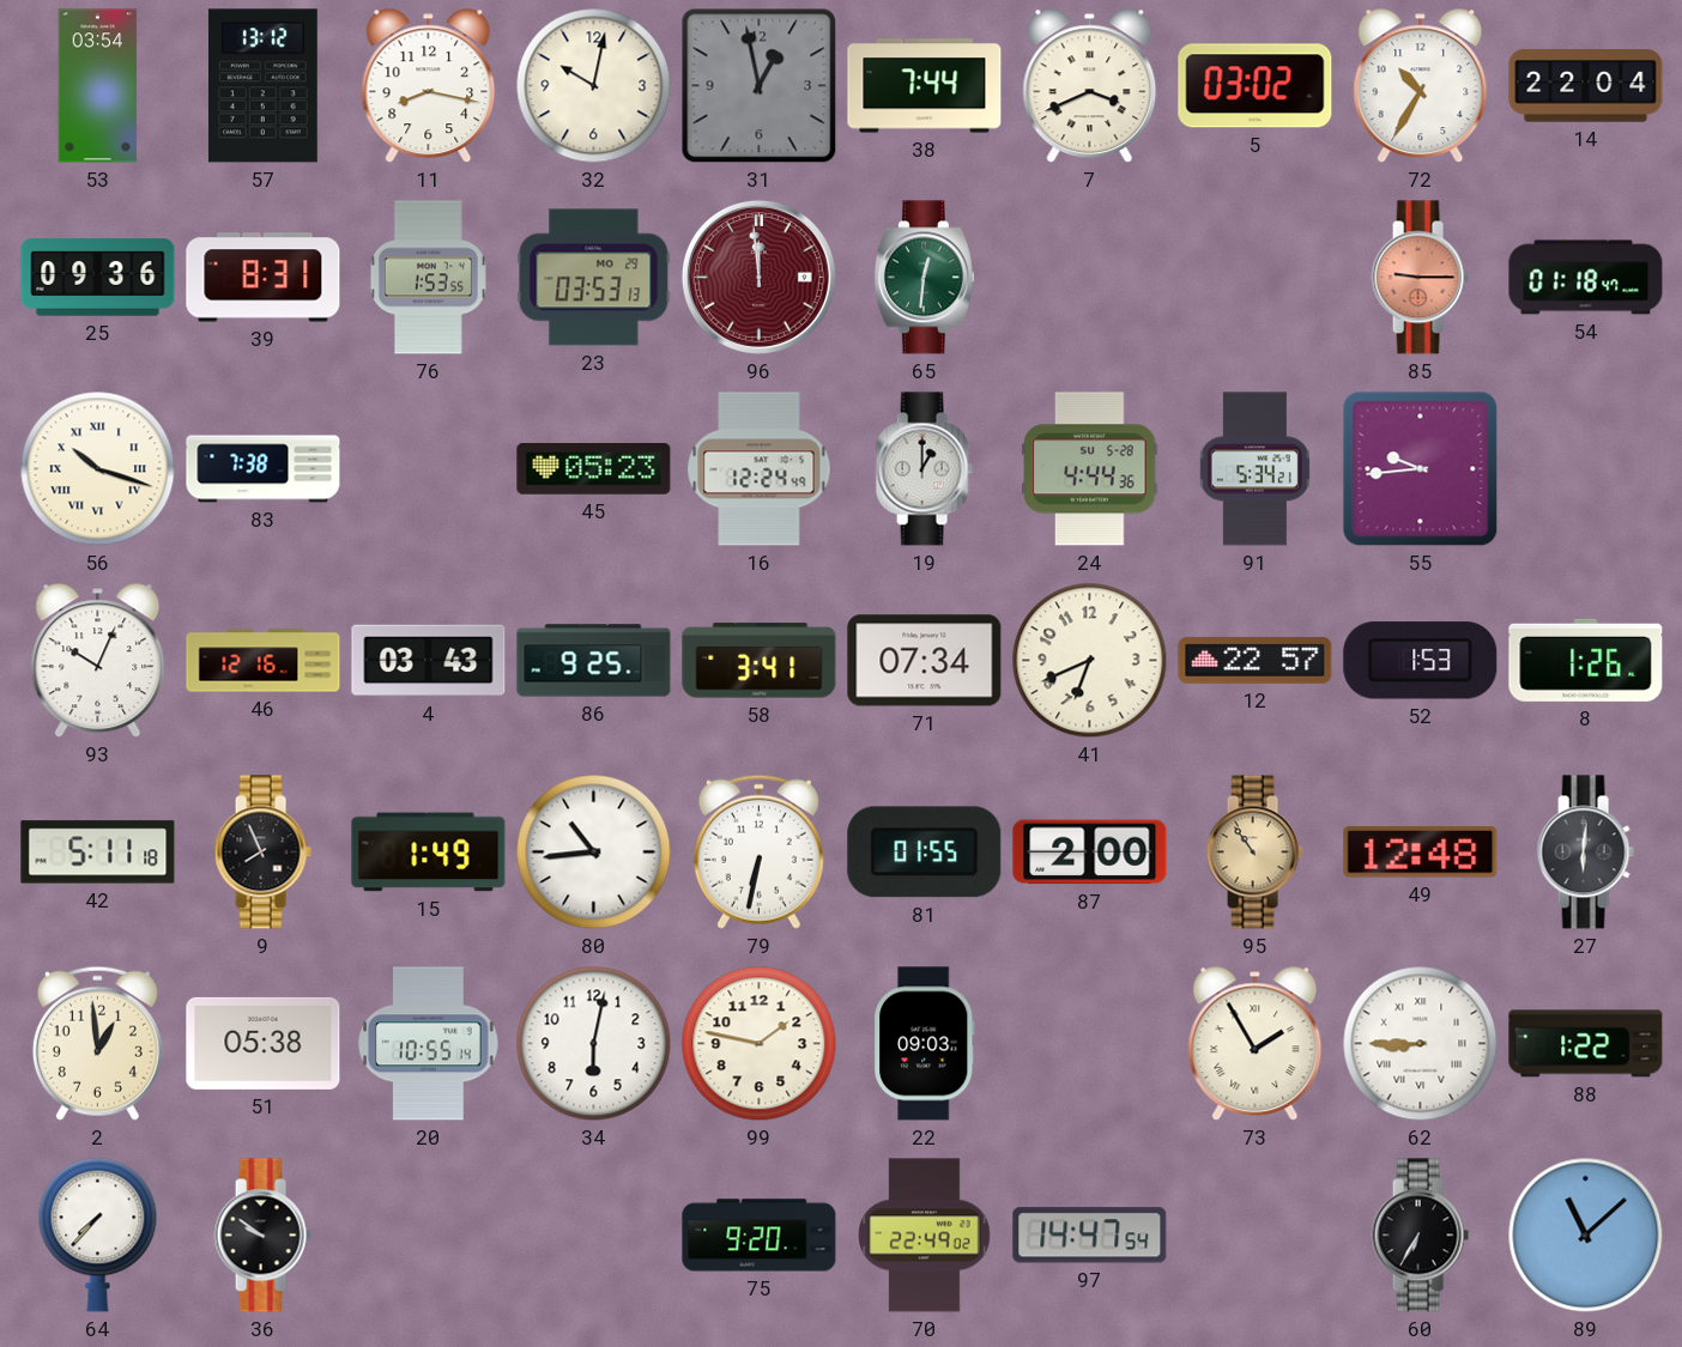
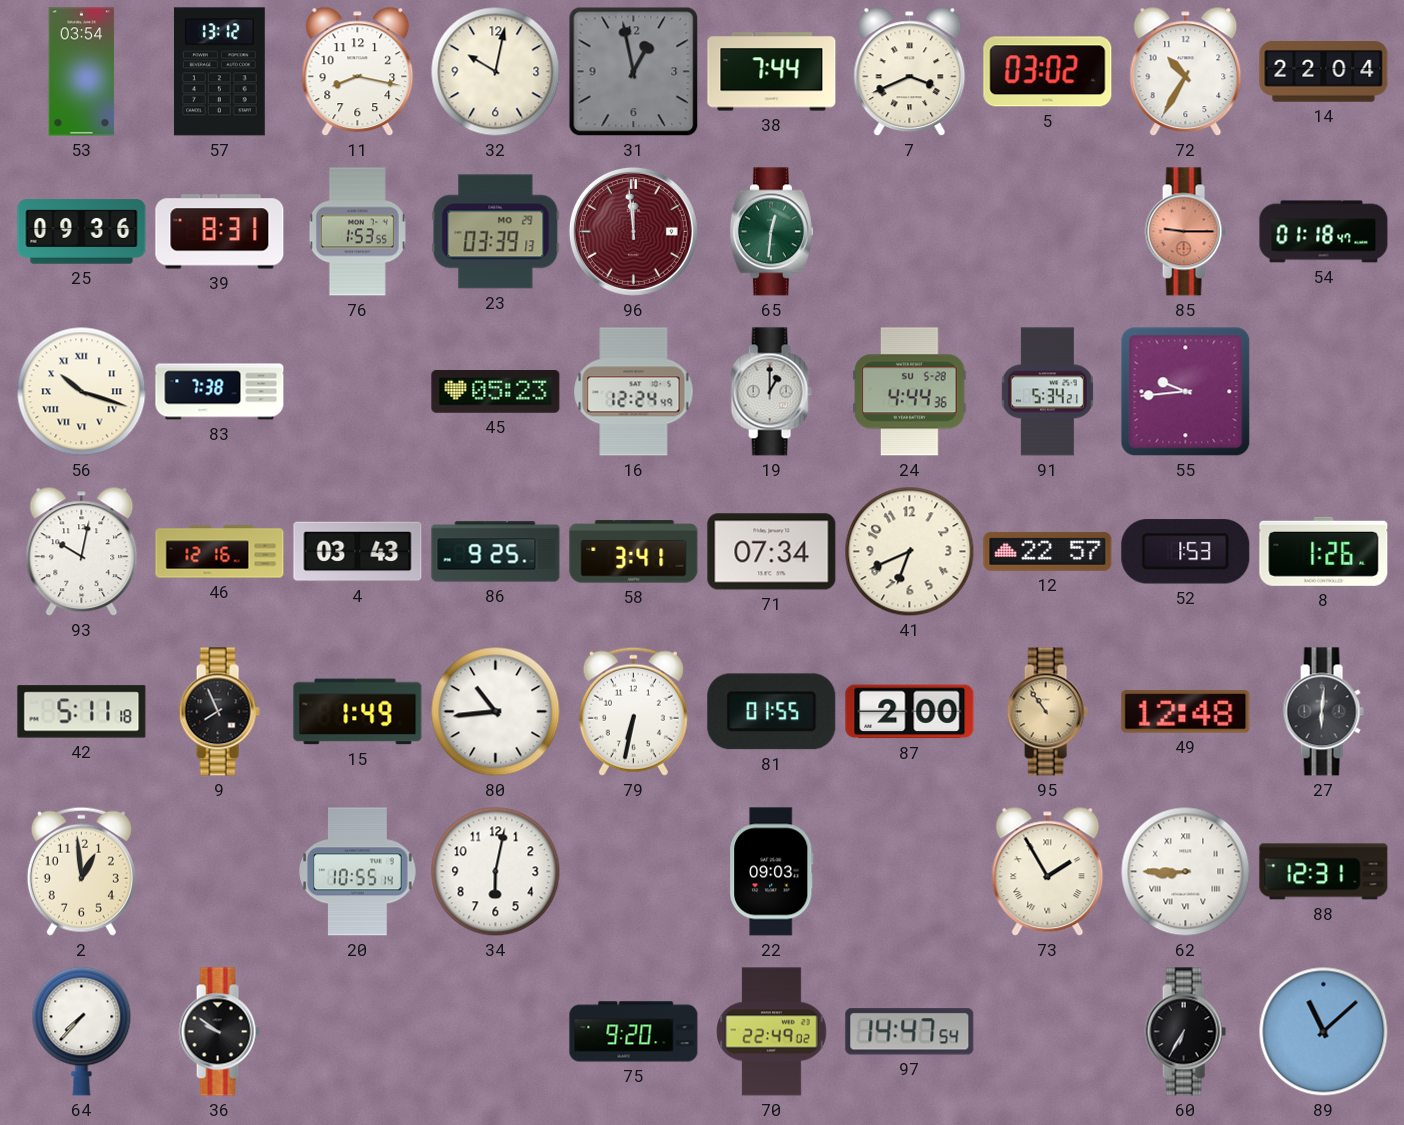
23: 03:53 -> 03:39 (496, 232)
93: 10:04 -> 10:02 (82, 552)
51: 05:38 -> none (264, 1043)
99: 1:47 -> none (760, 1044)
88: 1:22 -> 12:31 (1324, 872)
